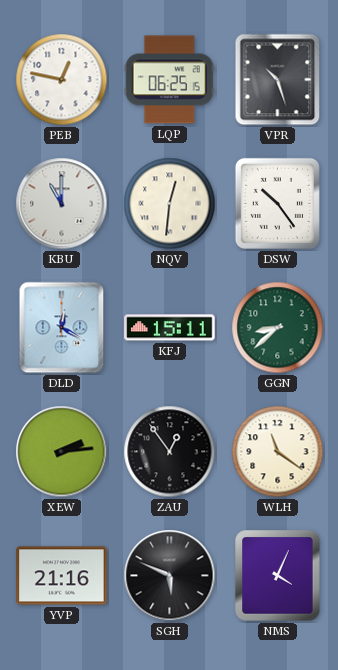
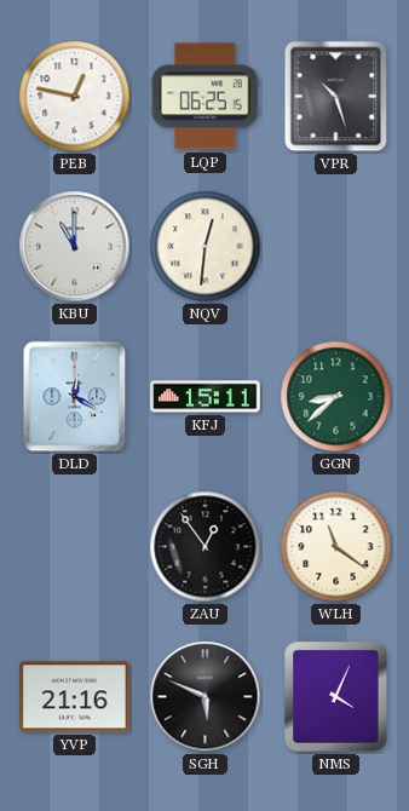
DSW: 10:24 -> none (277, 203)
XEW: 2:14 -> none (62, 452)
